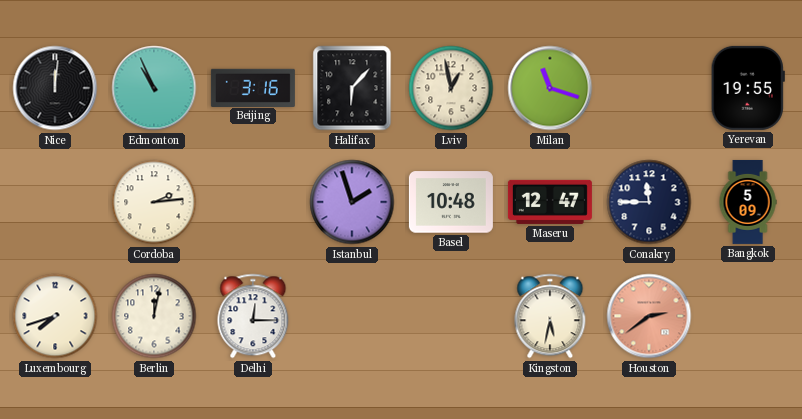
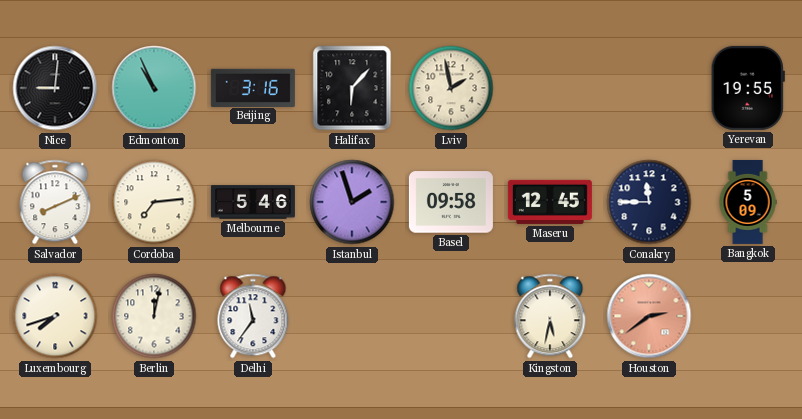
Nice: 12:01 -> 9:01 (55, 88)
Lviv: 12:58 -> 1:58 (451, 88)
Milan: 11:18 -> none (550, 88)
Salvador: none -> 8:11 (55, 202)
Cordoba: 2:14 -> 7:14 (154, 202)
Melbourne: none -> 5:46 (253, 202)
Basel: 10:48 -> 09:58 (451, 202)
Maseru: 12:47 -> 12:45 (550, 202)
Delhi: 12:15 -> 11:36 (253, 316)
